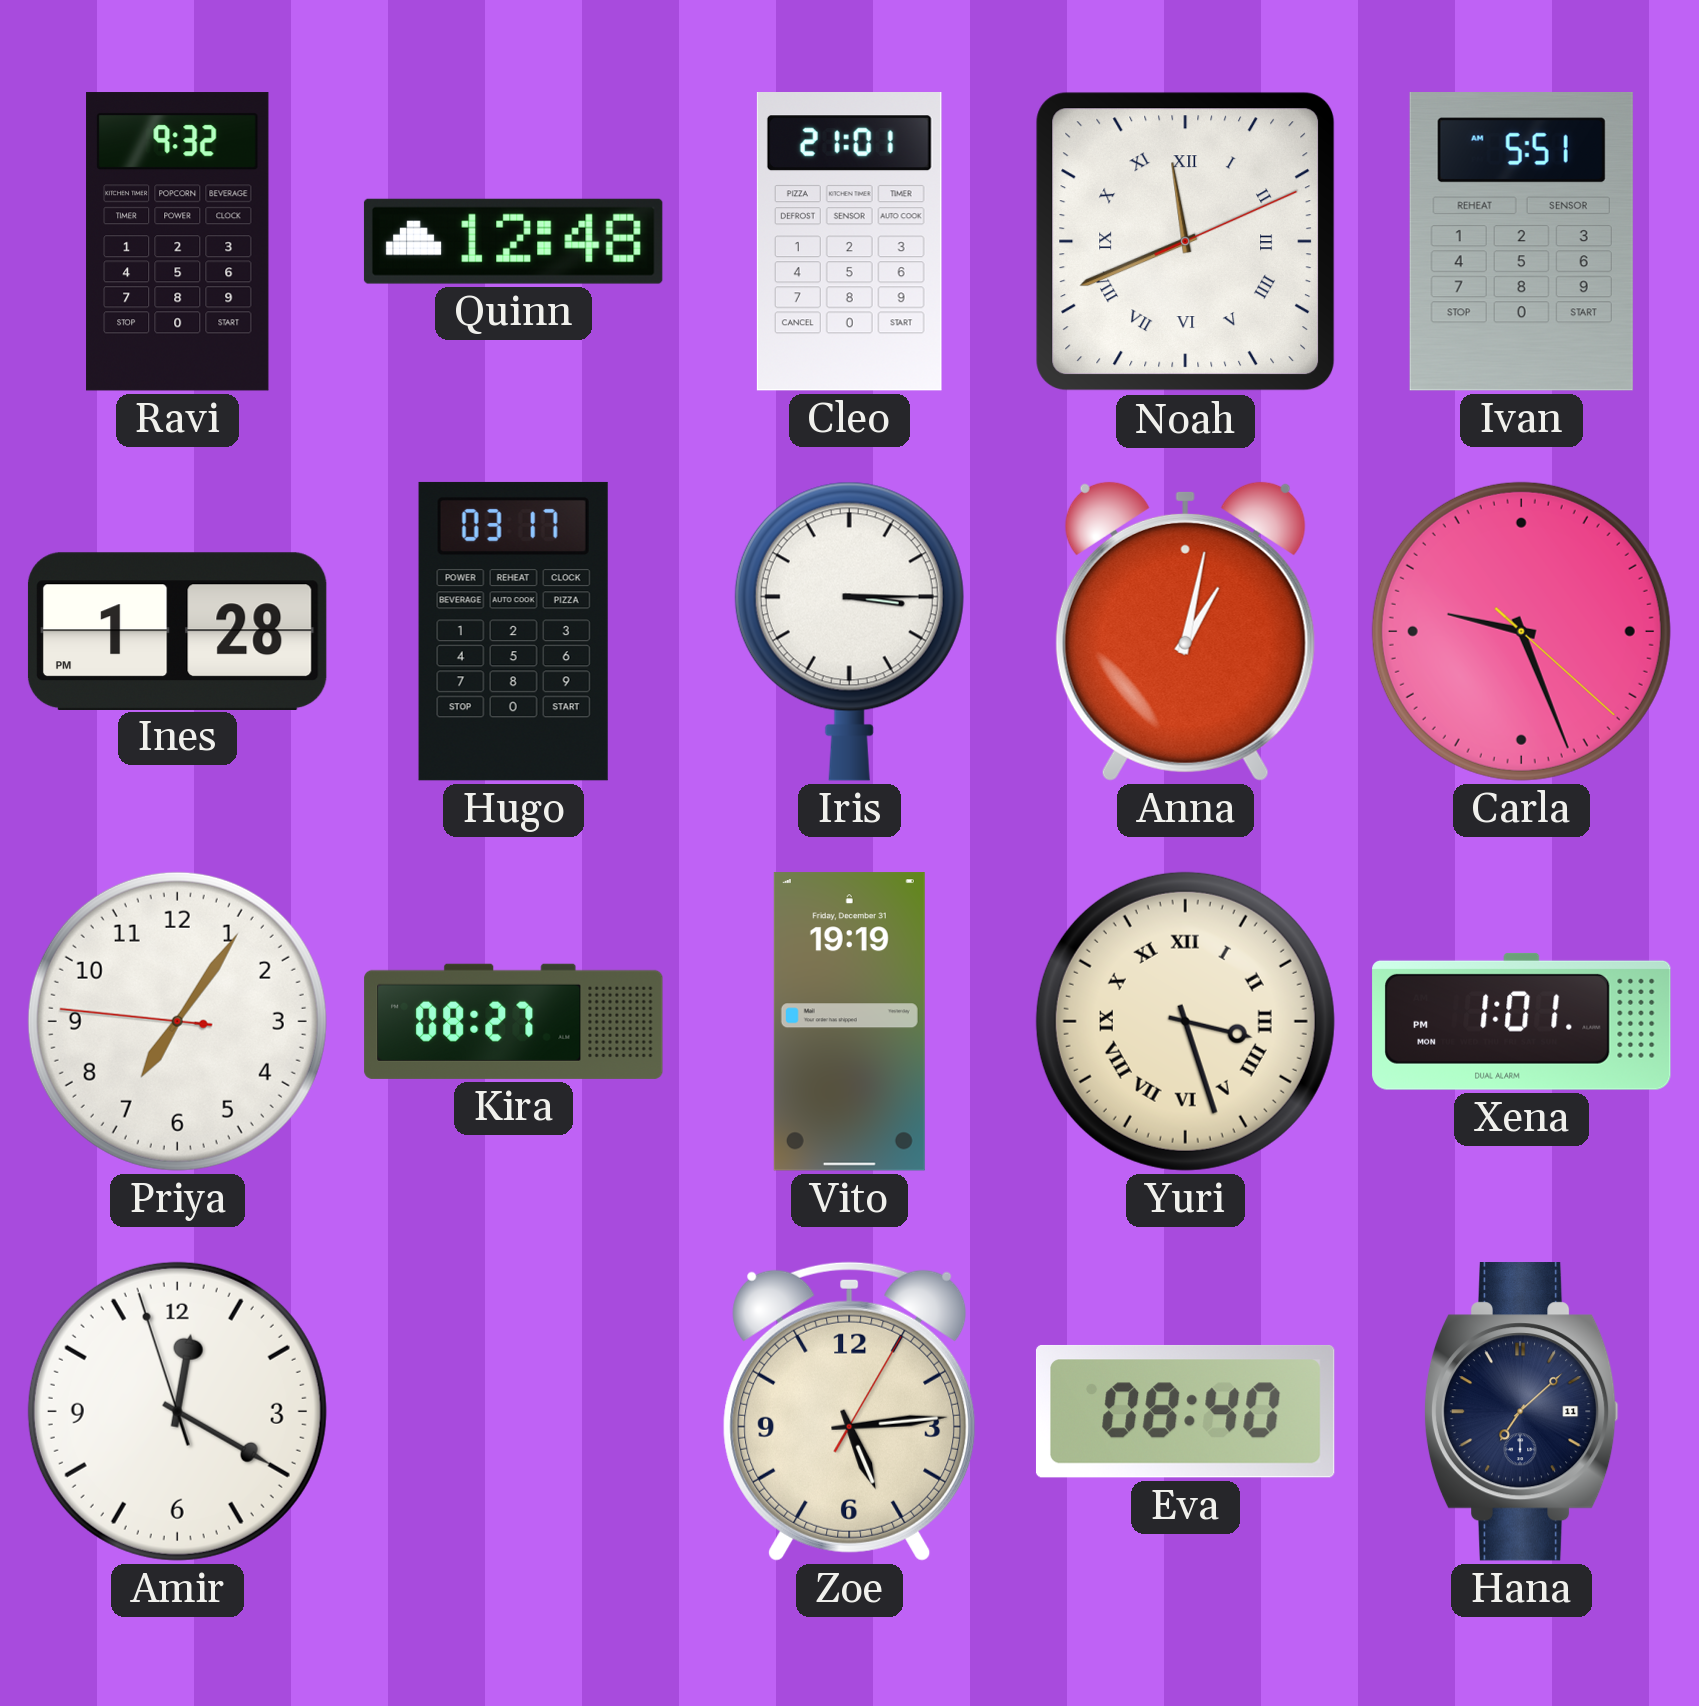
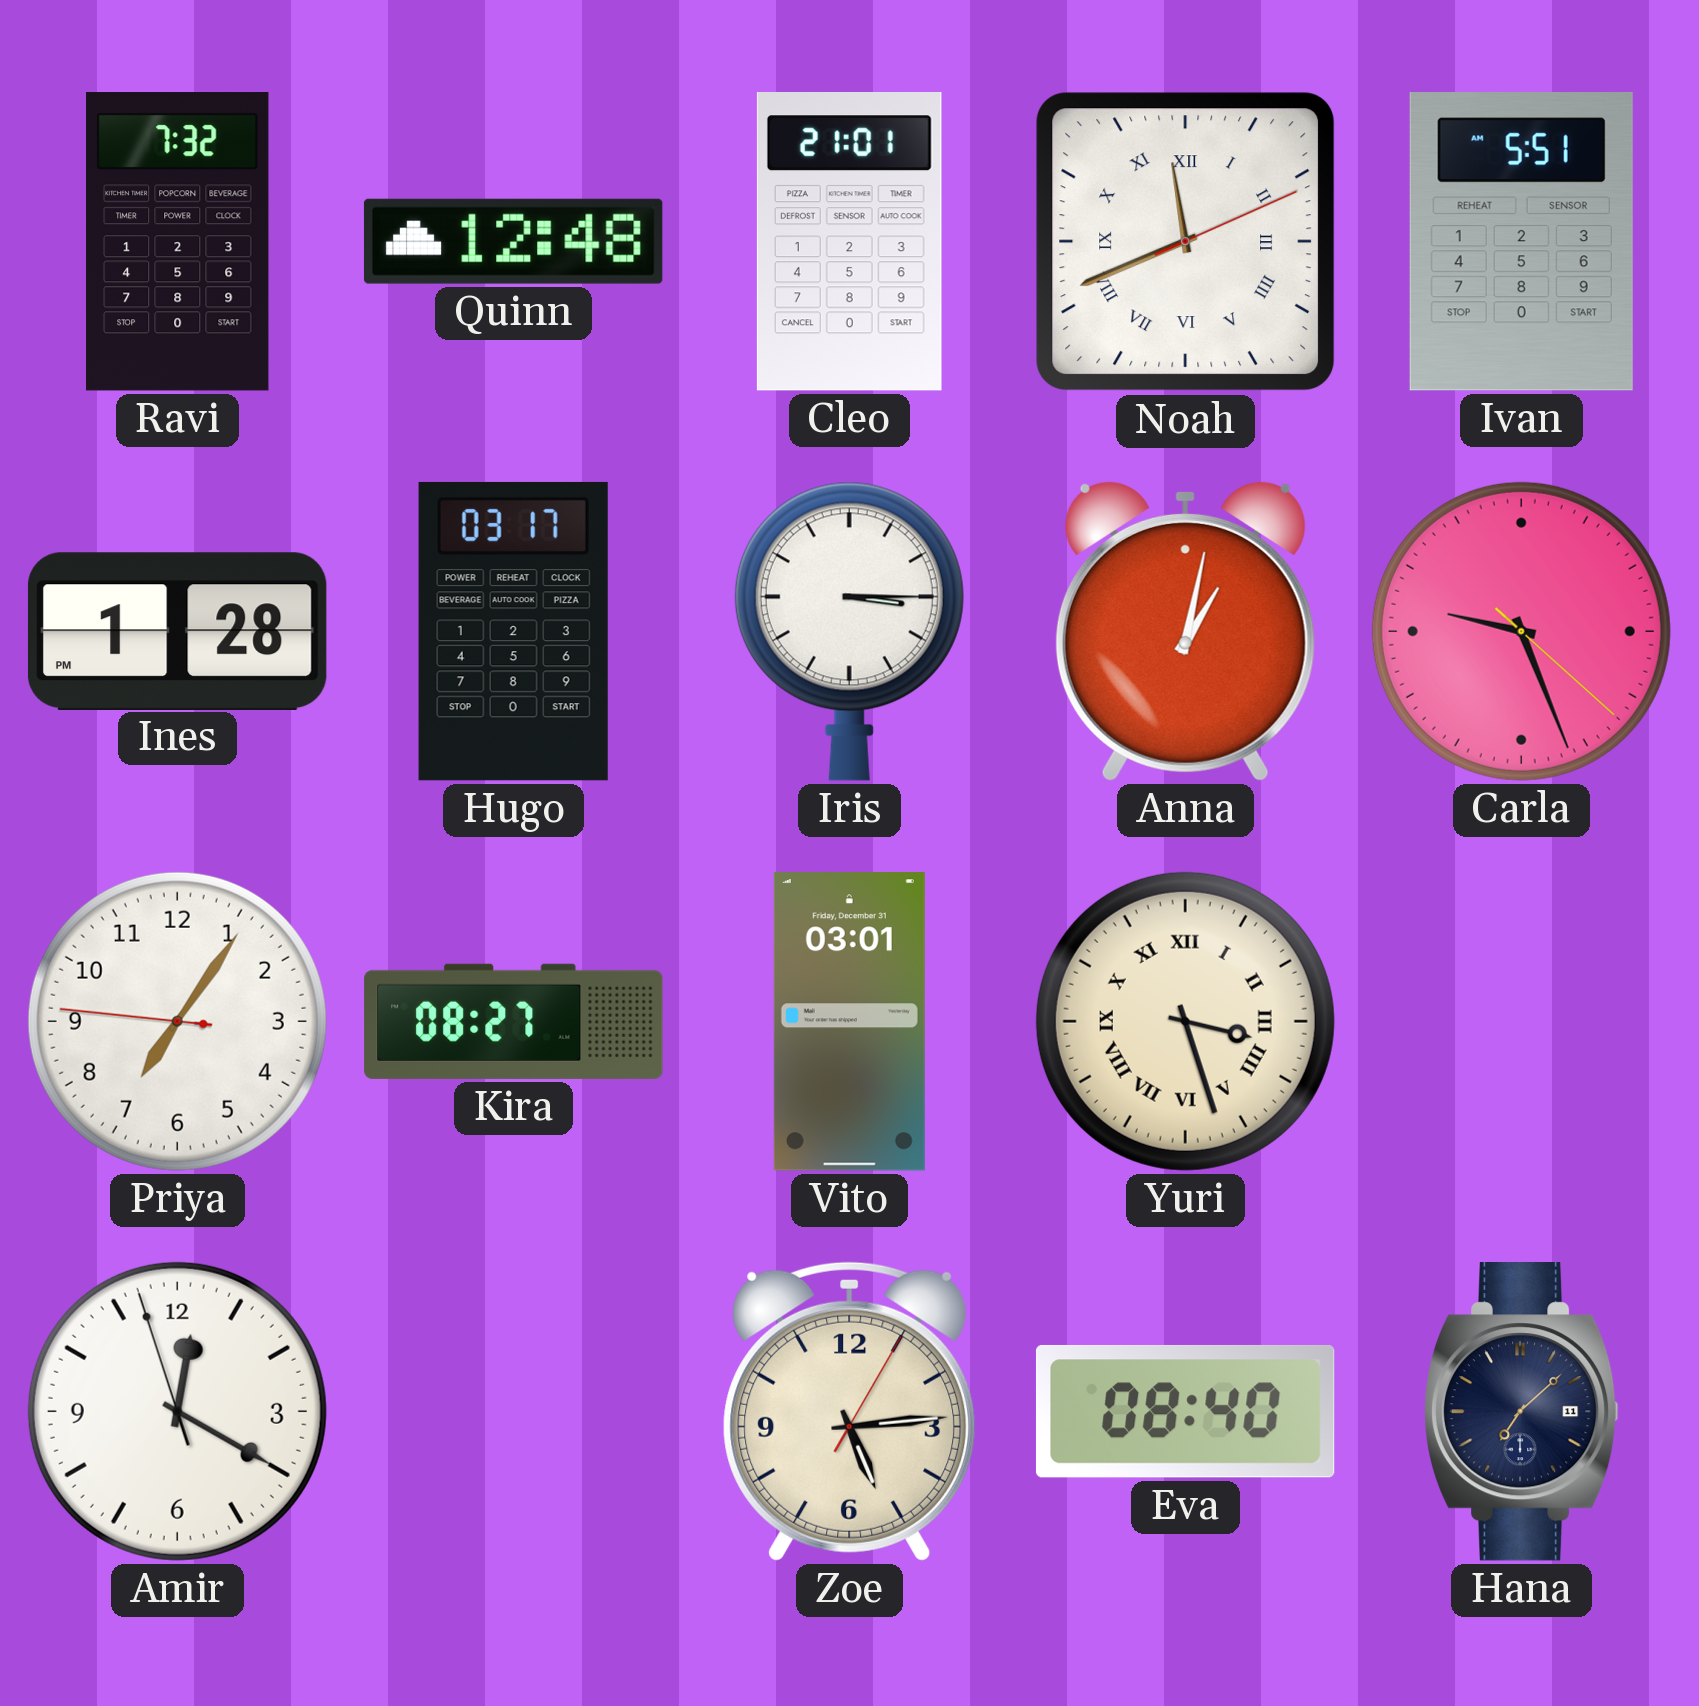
Ravi: 9:32 -> 7:32 (178, 242)
Vito: 19:19 -> 03:01 (849, 1022)
Xena: 1:01 -> none (1522, 1021)
